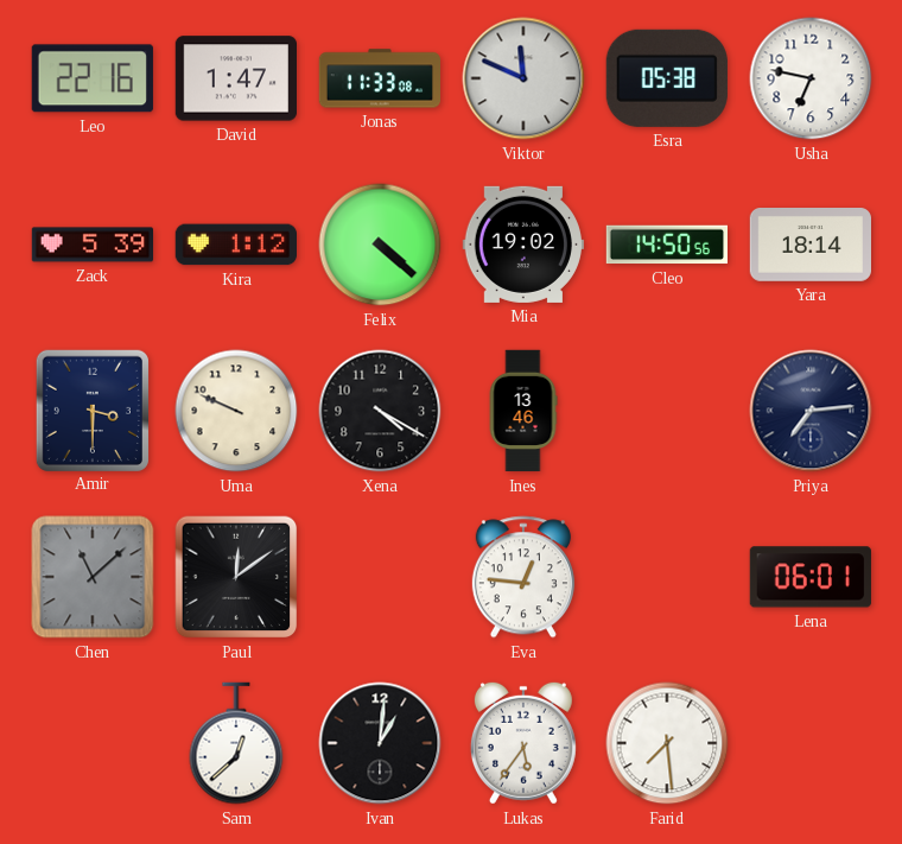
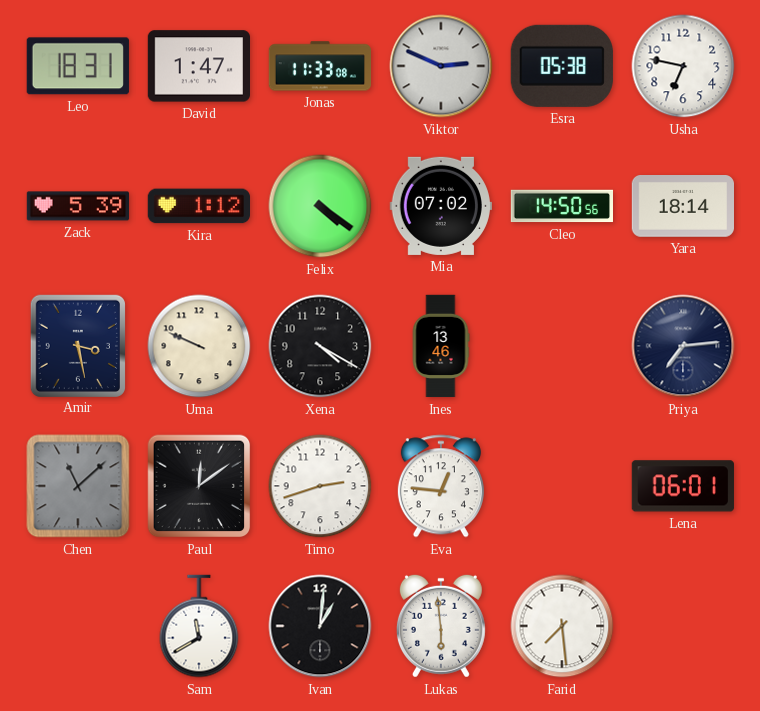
Leo: 22:16 -> 18:31 (78, 66)
Viktor: 11:49 -> 2:49 (441, 66)
Felix: 4:22 -> 4:21 (320, 206)
Mia: 19:02 -> 07:02 (441, 206)
Amir: 3:30 -> 3:28 (78, 345)
Timo: none -> 2:42 (320, 486)
Sam: 12:38 -> 11:40 (199, 626)
Lukas: 5:36 -> 5:59 (441, 626)
